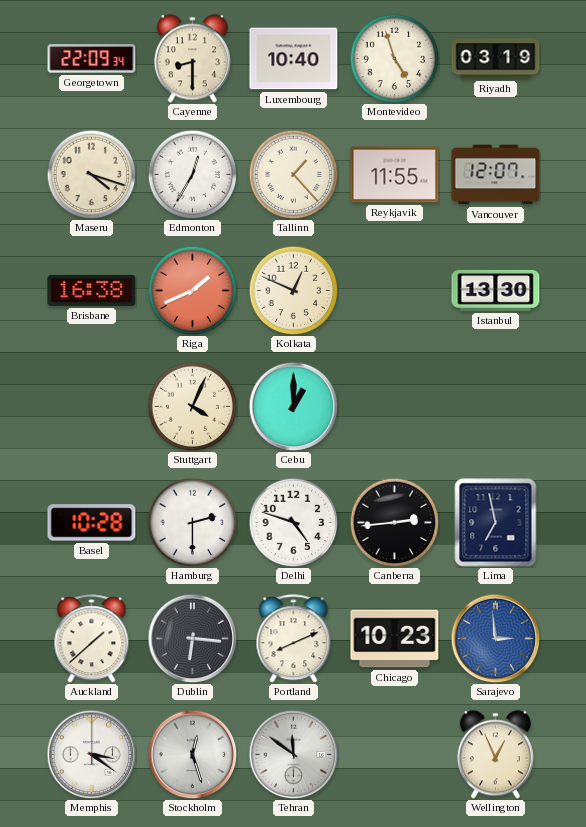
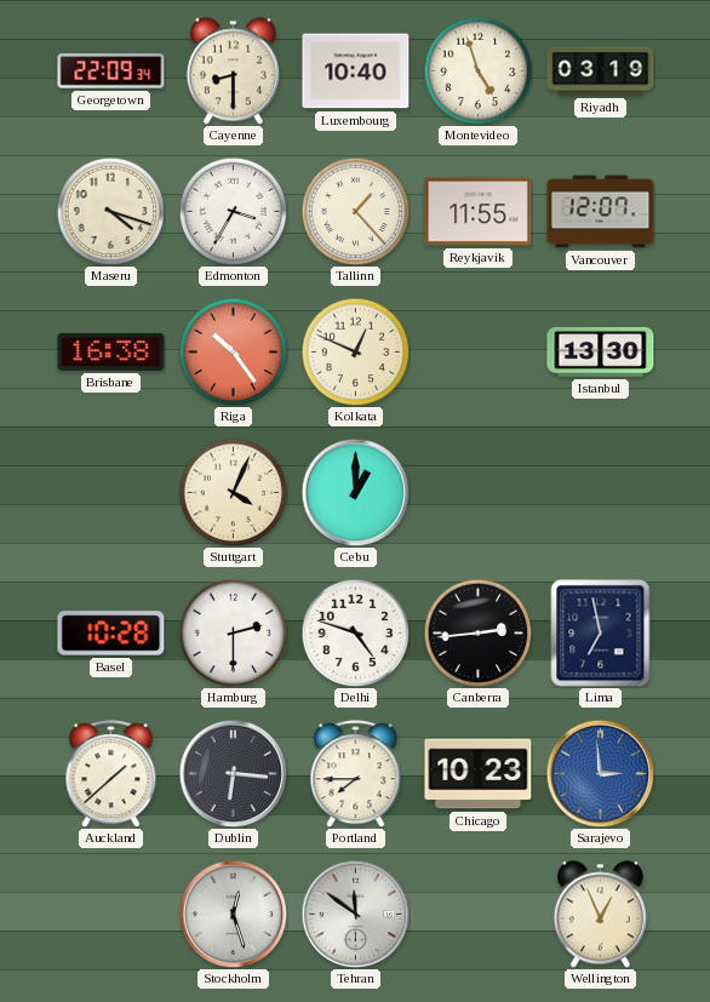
Edmonton: 12:35 -> 3:35 (233, 211)
Riga: 1:41 -> 10:24 (233, 351)
Portland: 8:11 -> 7:45 (356, 774)
Memphis: 3:21 -> none (91, 754)
